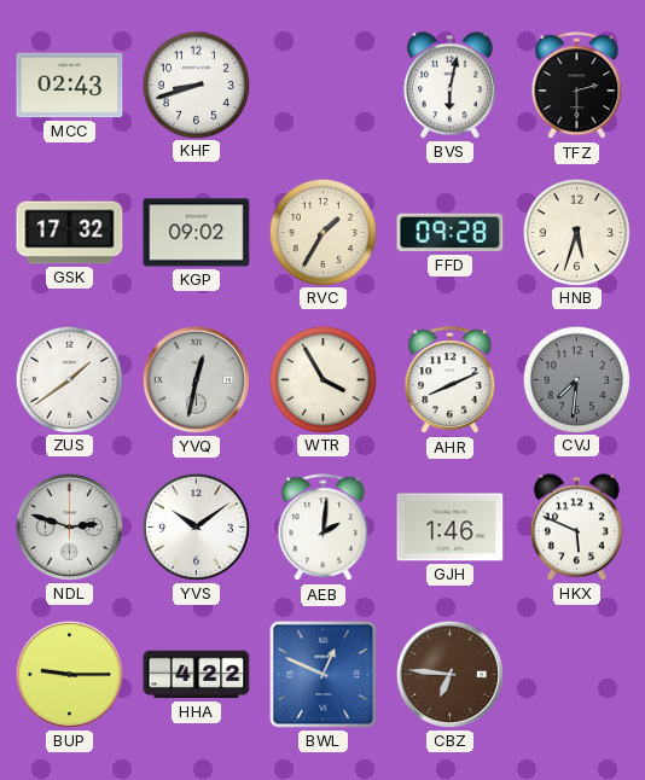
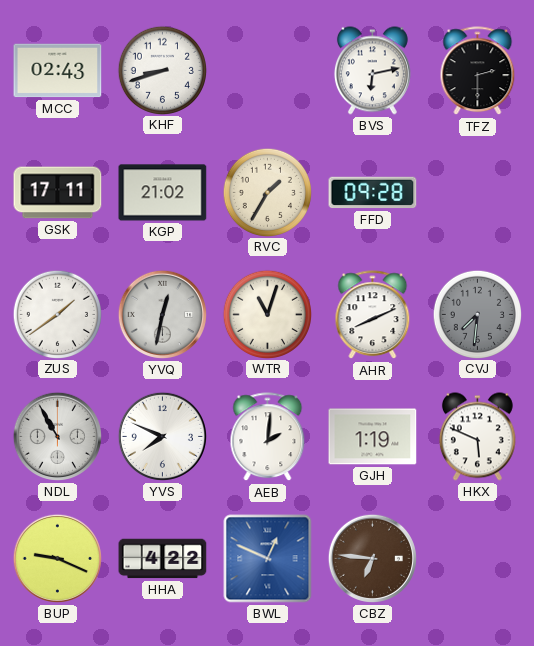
BVS: 6:02 -> 6:13 (372, 71)
GSK: 17:32 -> 17:11 (58, 193)
KGP: 09:02 -> 21:02 (163, 193)
HNB: 5:33 -> none (576, 232)
WTR: 3:55 -> 11:03 (267, 314)
NDL: 2:48 -> 10:55 (57, 436)
YVS: 10:09 -> 7:49 (162, 436)
GJH: 1:46 -> 1:19 (373, 437)
BUP: 9:15 -> 9:19 (57, 558)
